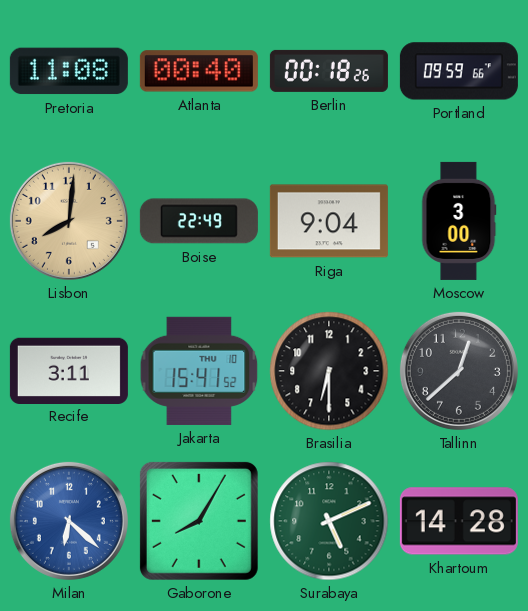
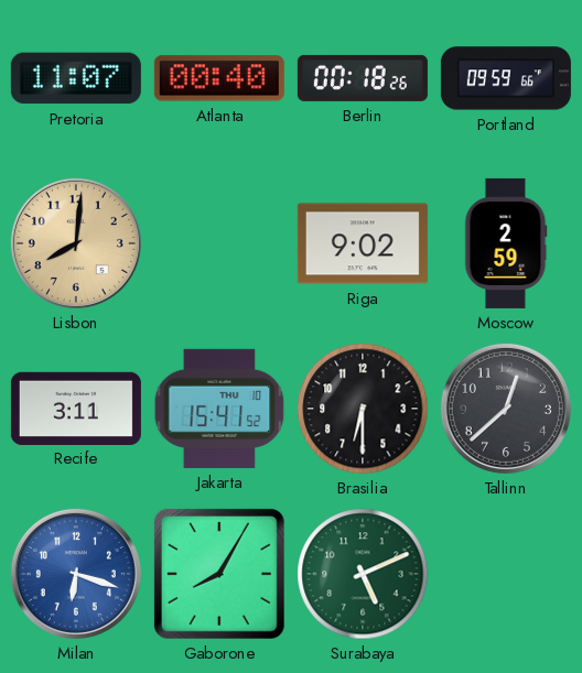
Pretoria: 11:08 -> 11:07 (76, 78)
Boise: 22:49 -> none (199, 221)
Riga: 9:04 -> 9:02 (363, 243)
Moscow: 3:00 -> 2:59 (506, 243)
Milan: 6:22 -> 6:18 (76, 574)
Khartoum: 14:28 -> none (459, 521)
